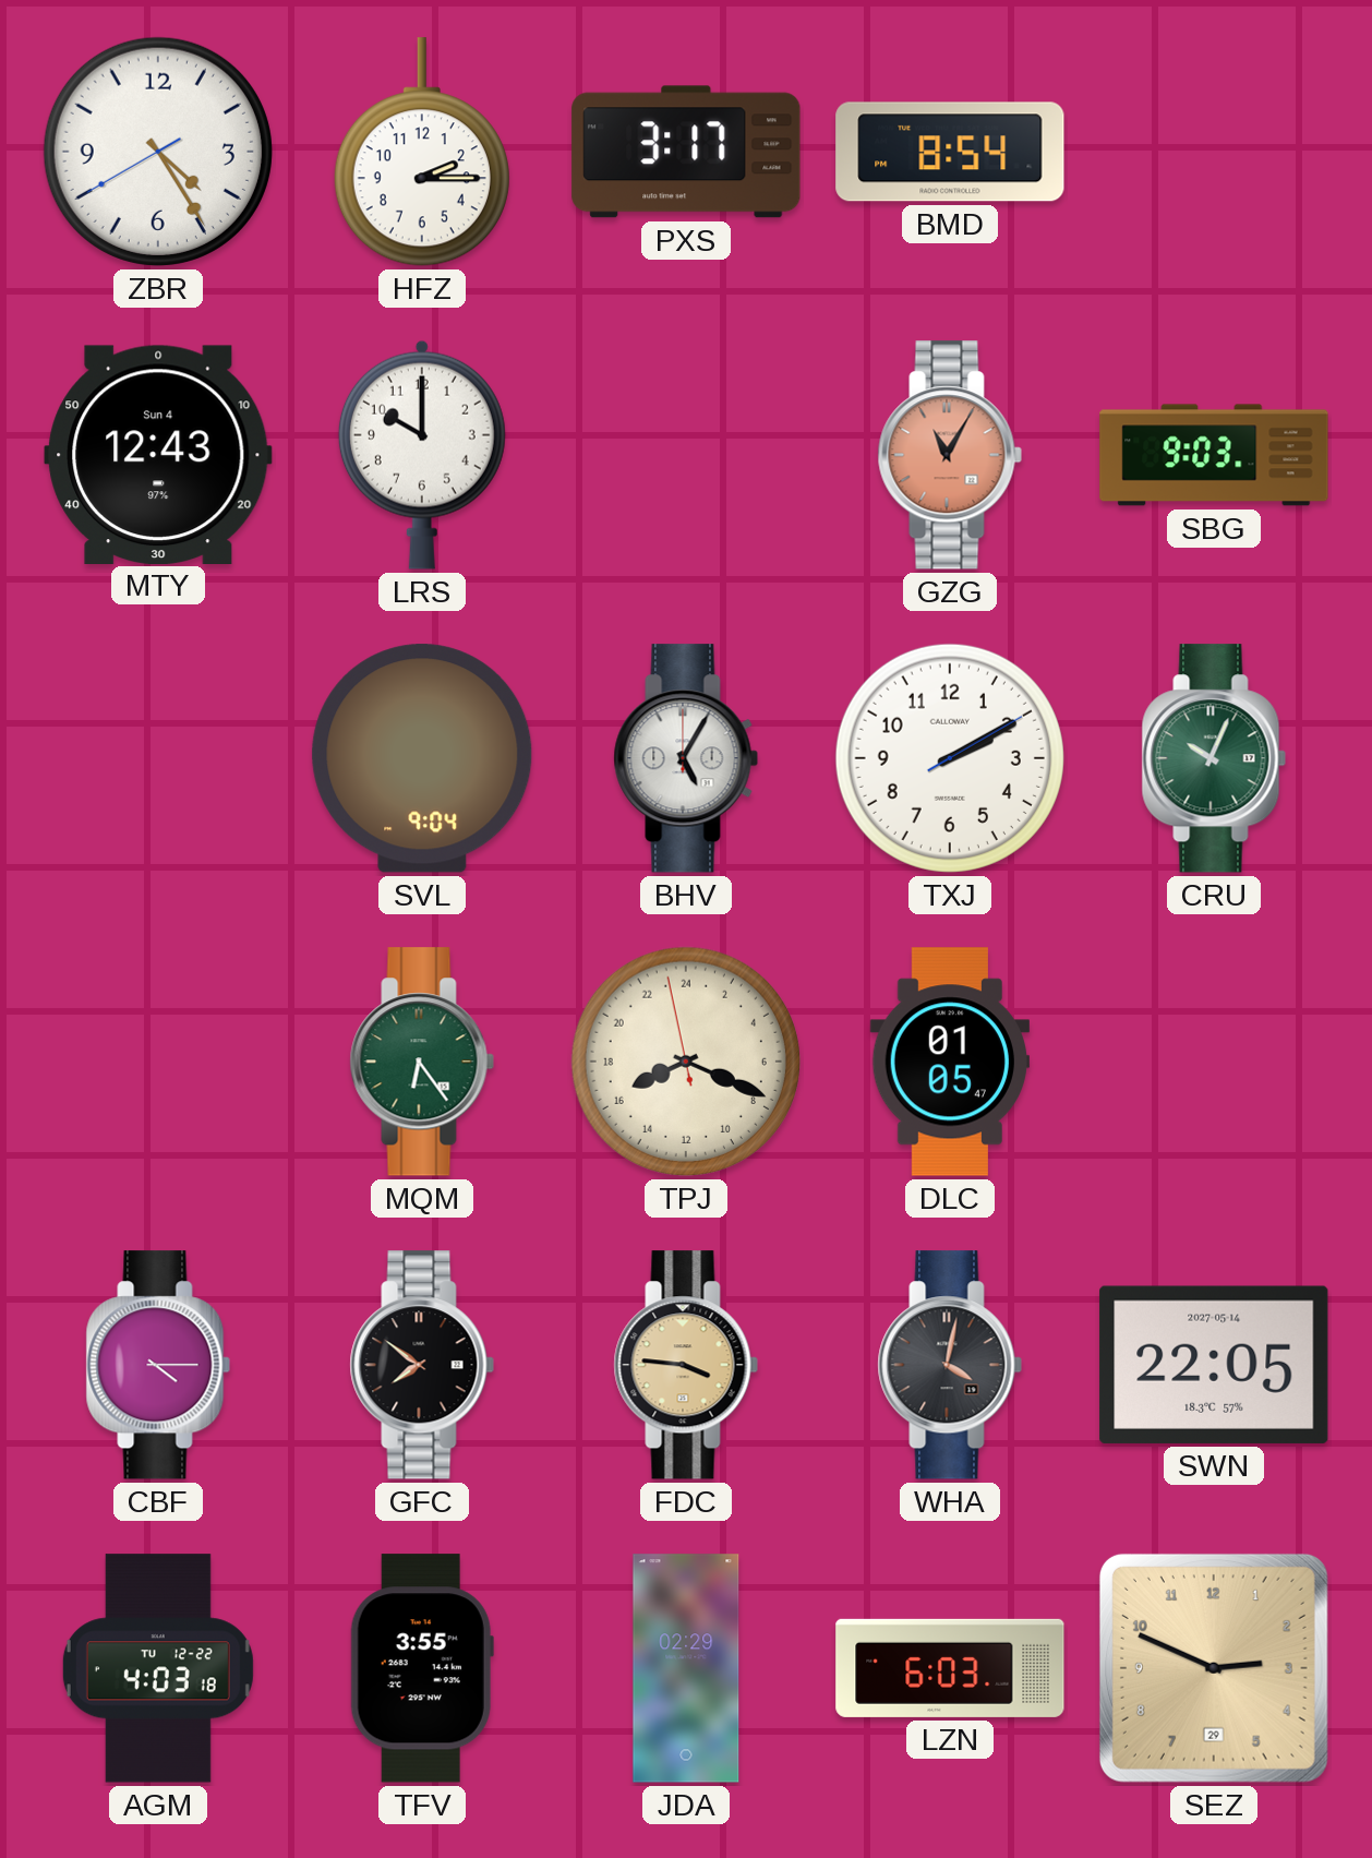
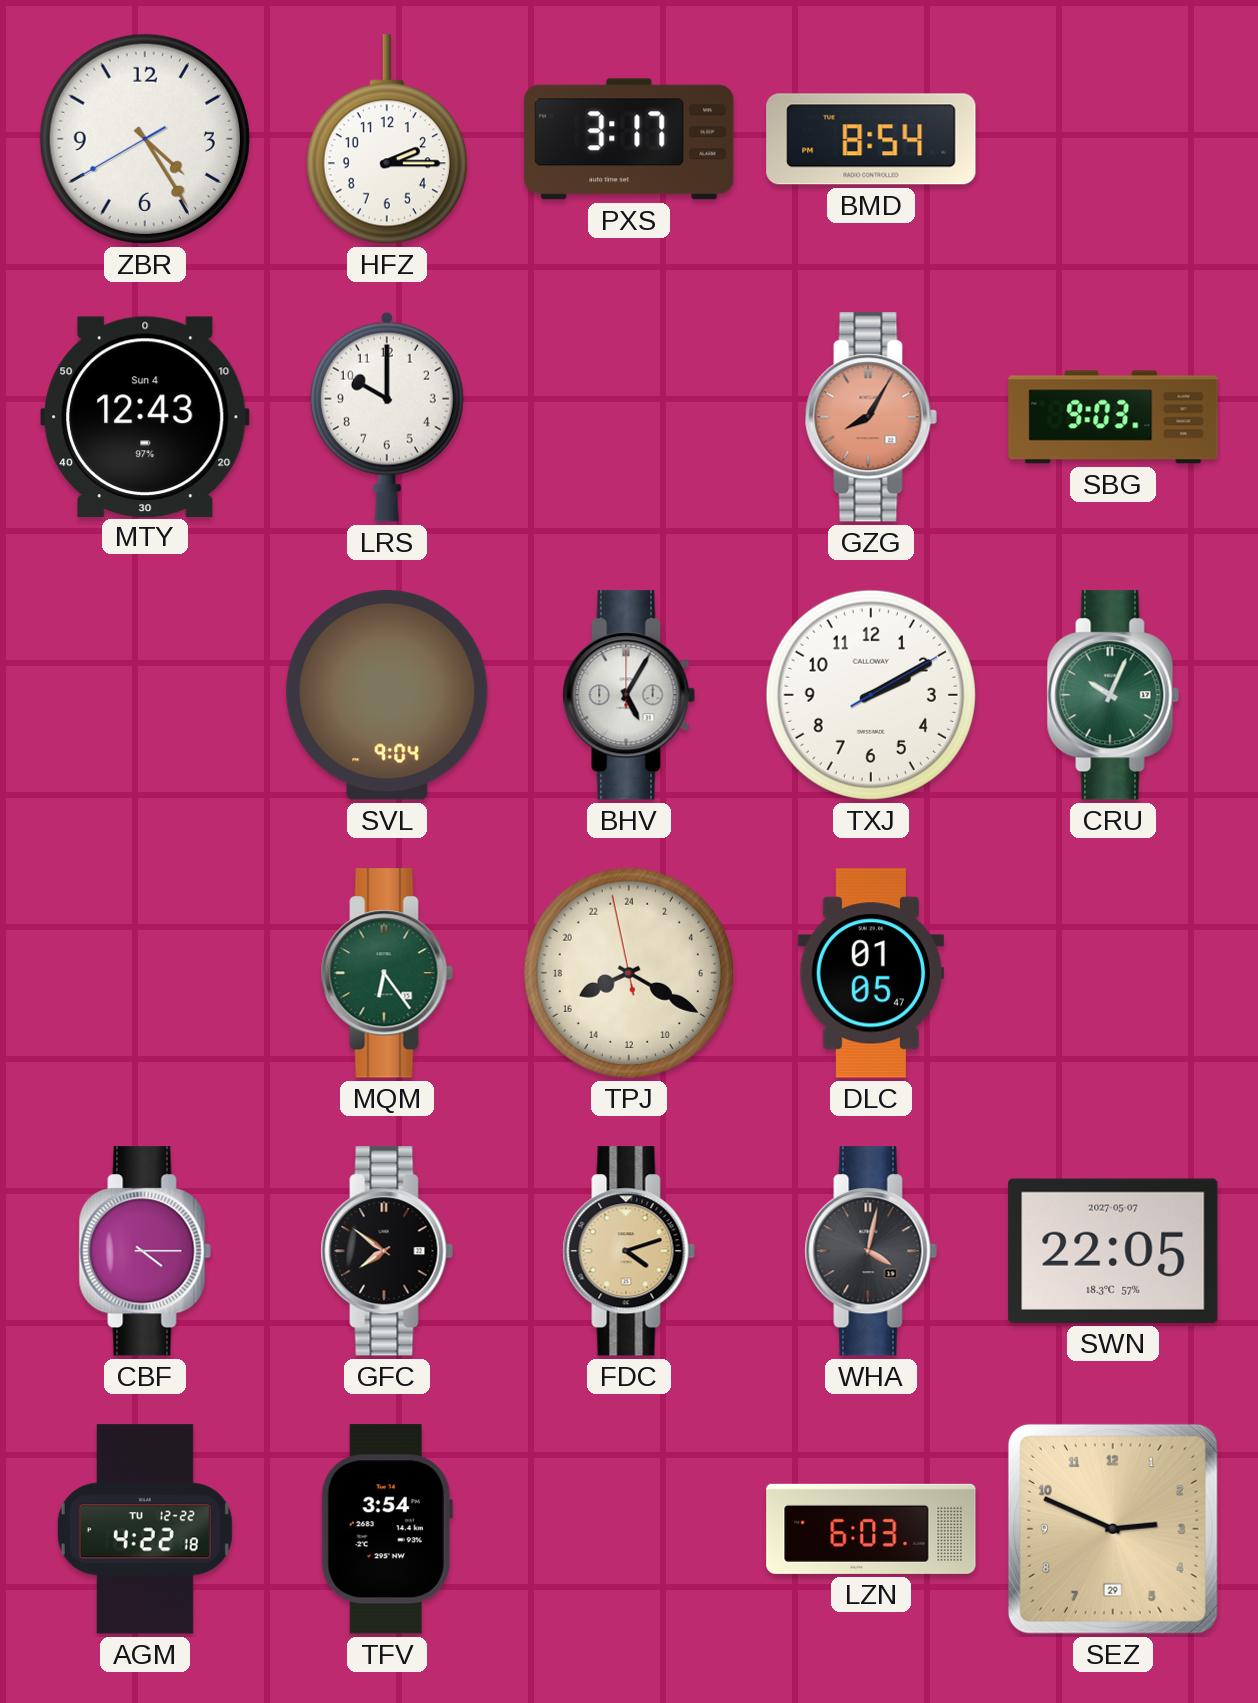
GZG: 11:05 -> 8:05 (871, 417)
TPJ: 16:18 -> 16:19 (629, 973)
FDC: 3:46 -> 4:12 (629, 1251)
SWN date: 2027-05-14 -> 2027-05-07 (1113, 1251)
AGM: 4:03 -> 4:22 (145, 1529)
TFV: 3:55 -> 3:54 (387, 1529)
JDA: 02:29 -> none (686, 1668)
